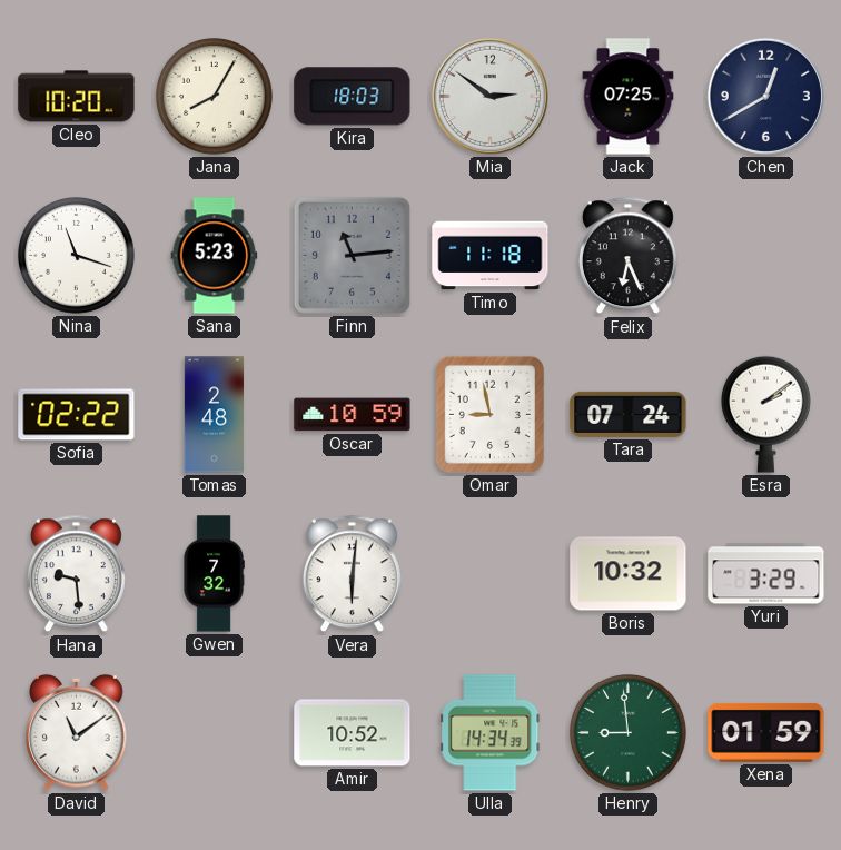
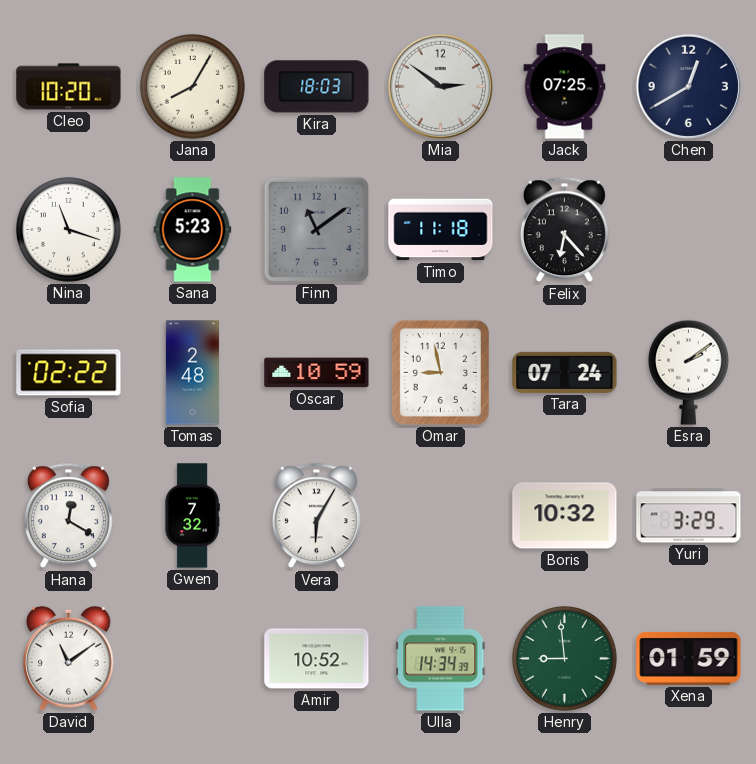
Finn: 11:14 -> 11:09 (316, 229)
Felix: 6:26 -> 6:23 (564, 230)
Hana: 9:29 -> 12:20 (68, 516)
Vera: 6:01 -> 6:05 (316, 516)
